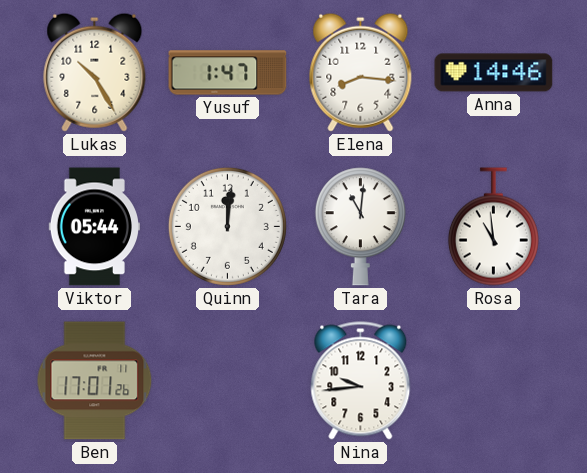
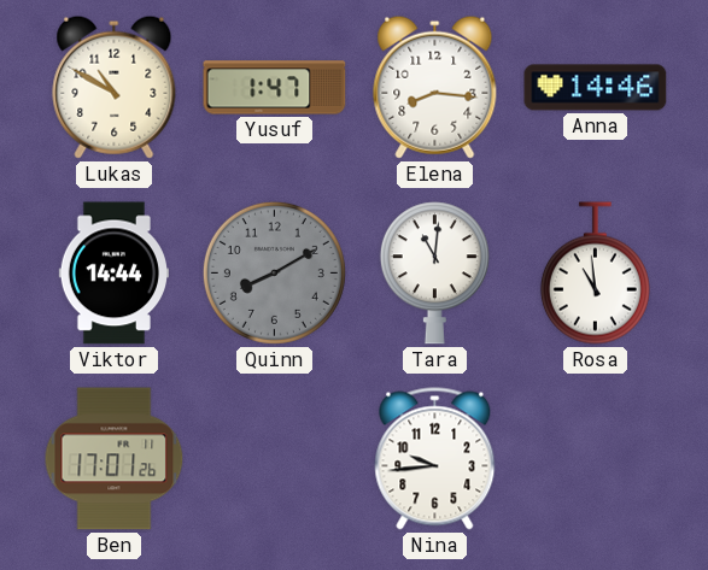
Lukas: 10:25 -> 10:50 (115, 87)
Viktor: 05:44 -> 14:44 (113, 274)
Quinn: 12:01 -> 8:10 (274, 272)
Quinn dial: white -> grey (274, 272)
